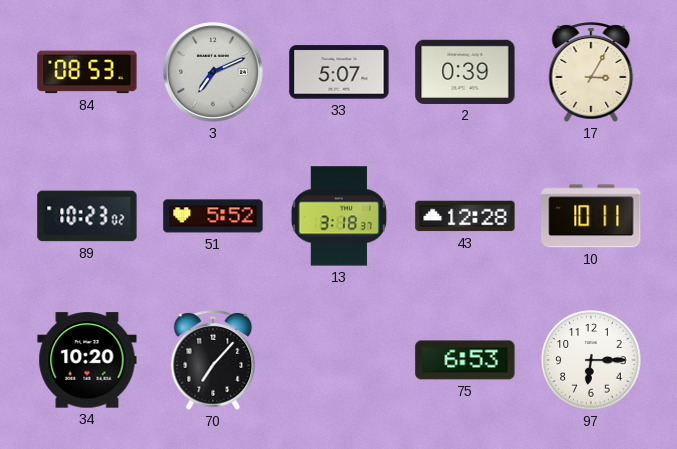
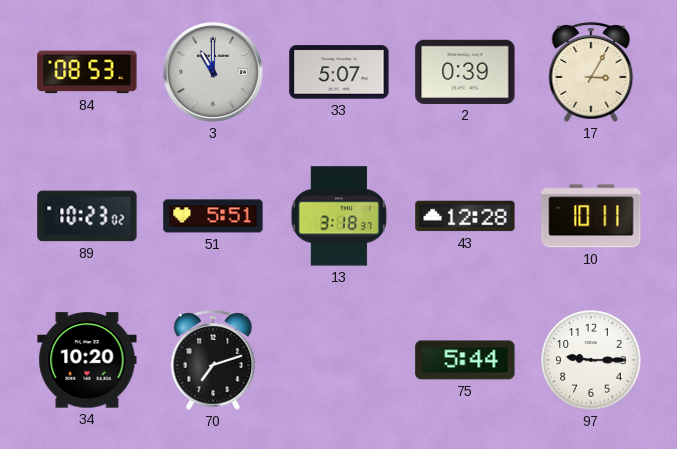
3: 7:11 -> 11:00 (214, 73)
51: 5:52 -> 5:51 (213, 216)
70: 7:07 -> 7:12 (213, 360)
75: 6:53 -> 5:44 (465, 360)
97: 6:15 -> 9:15 (591, 360)
